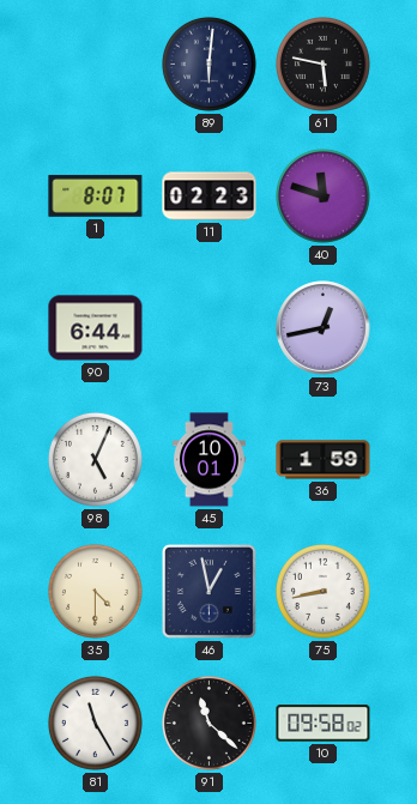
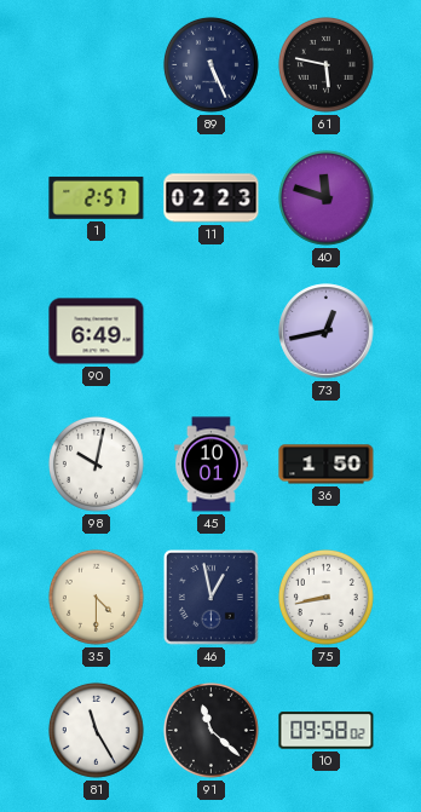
89: 6:01 -> 5:26 (211, 64)
1: 8:07 -> 2:57 (97, 197)
90: 6:44 -> 6:49 (97, 332)
98: 5:04 -> 10:02 (96, 463)
36: 1:59 -> 1:50 (327, 465)
